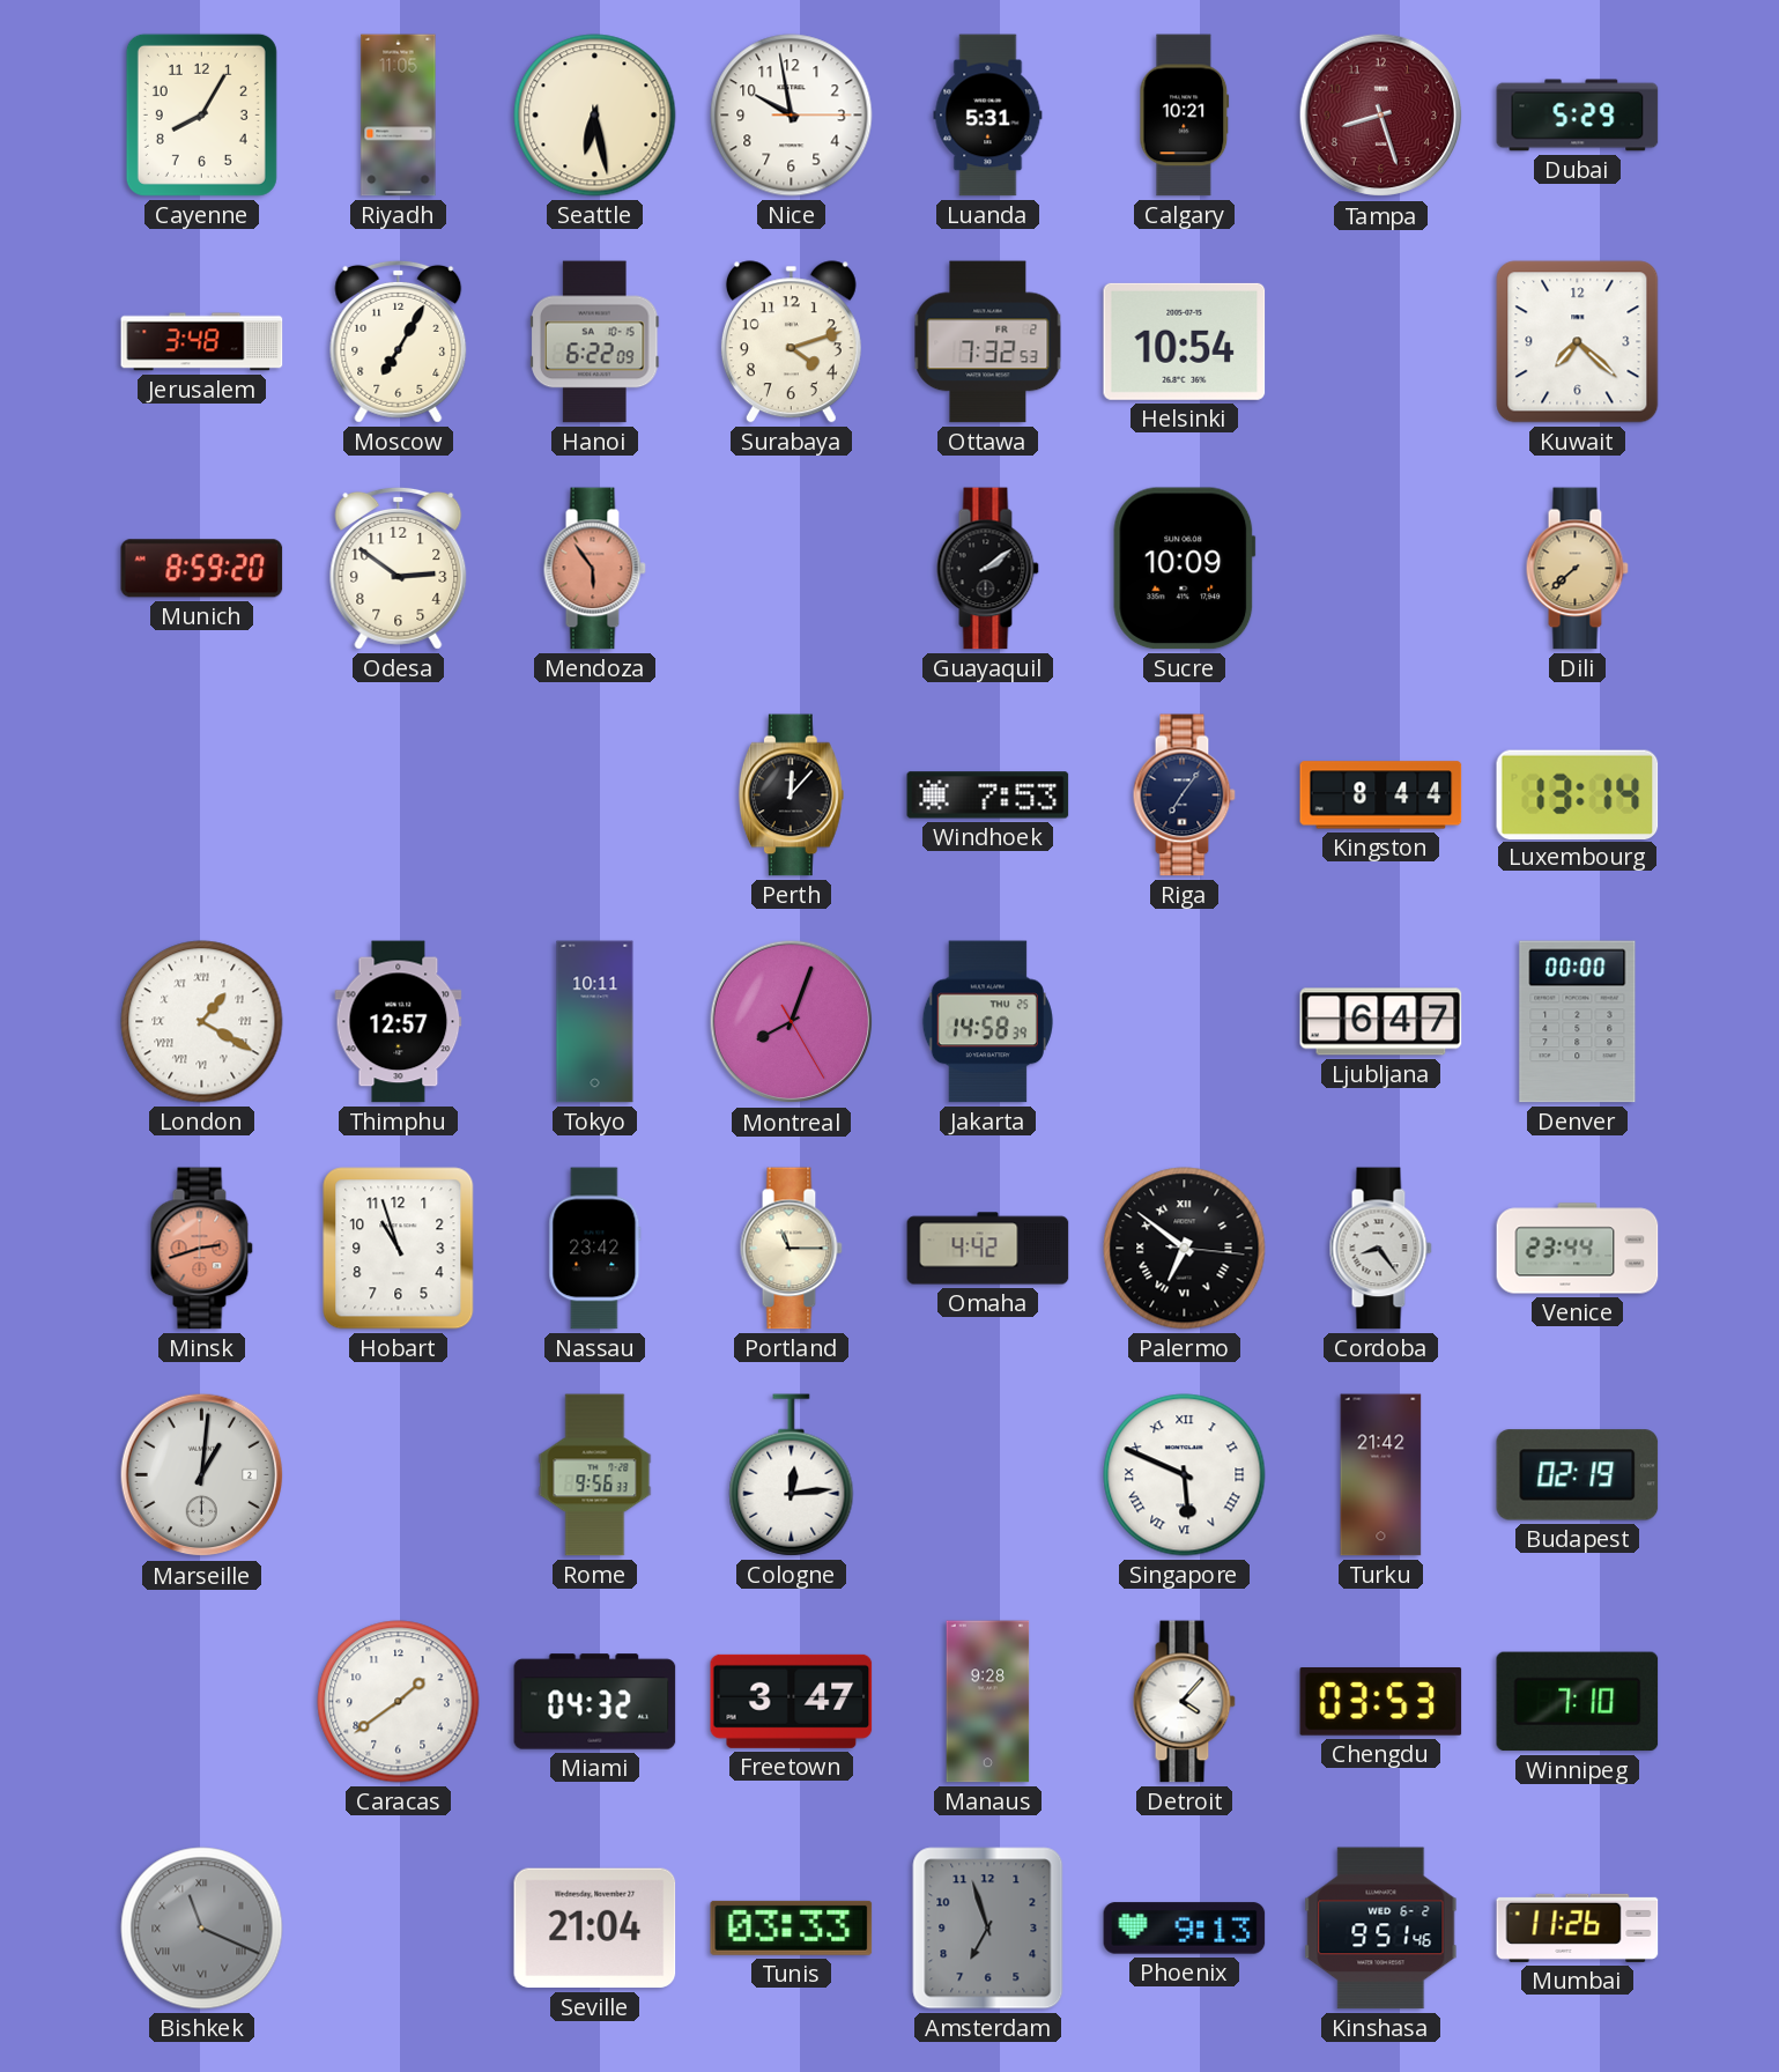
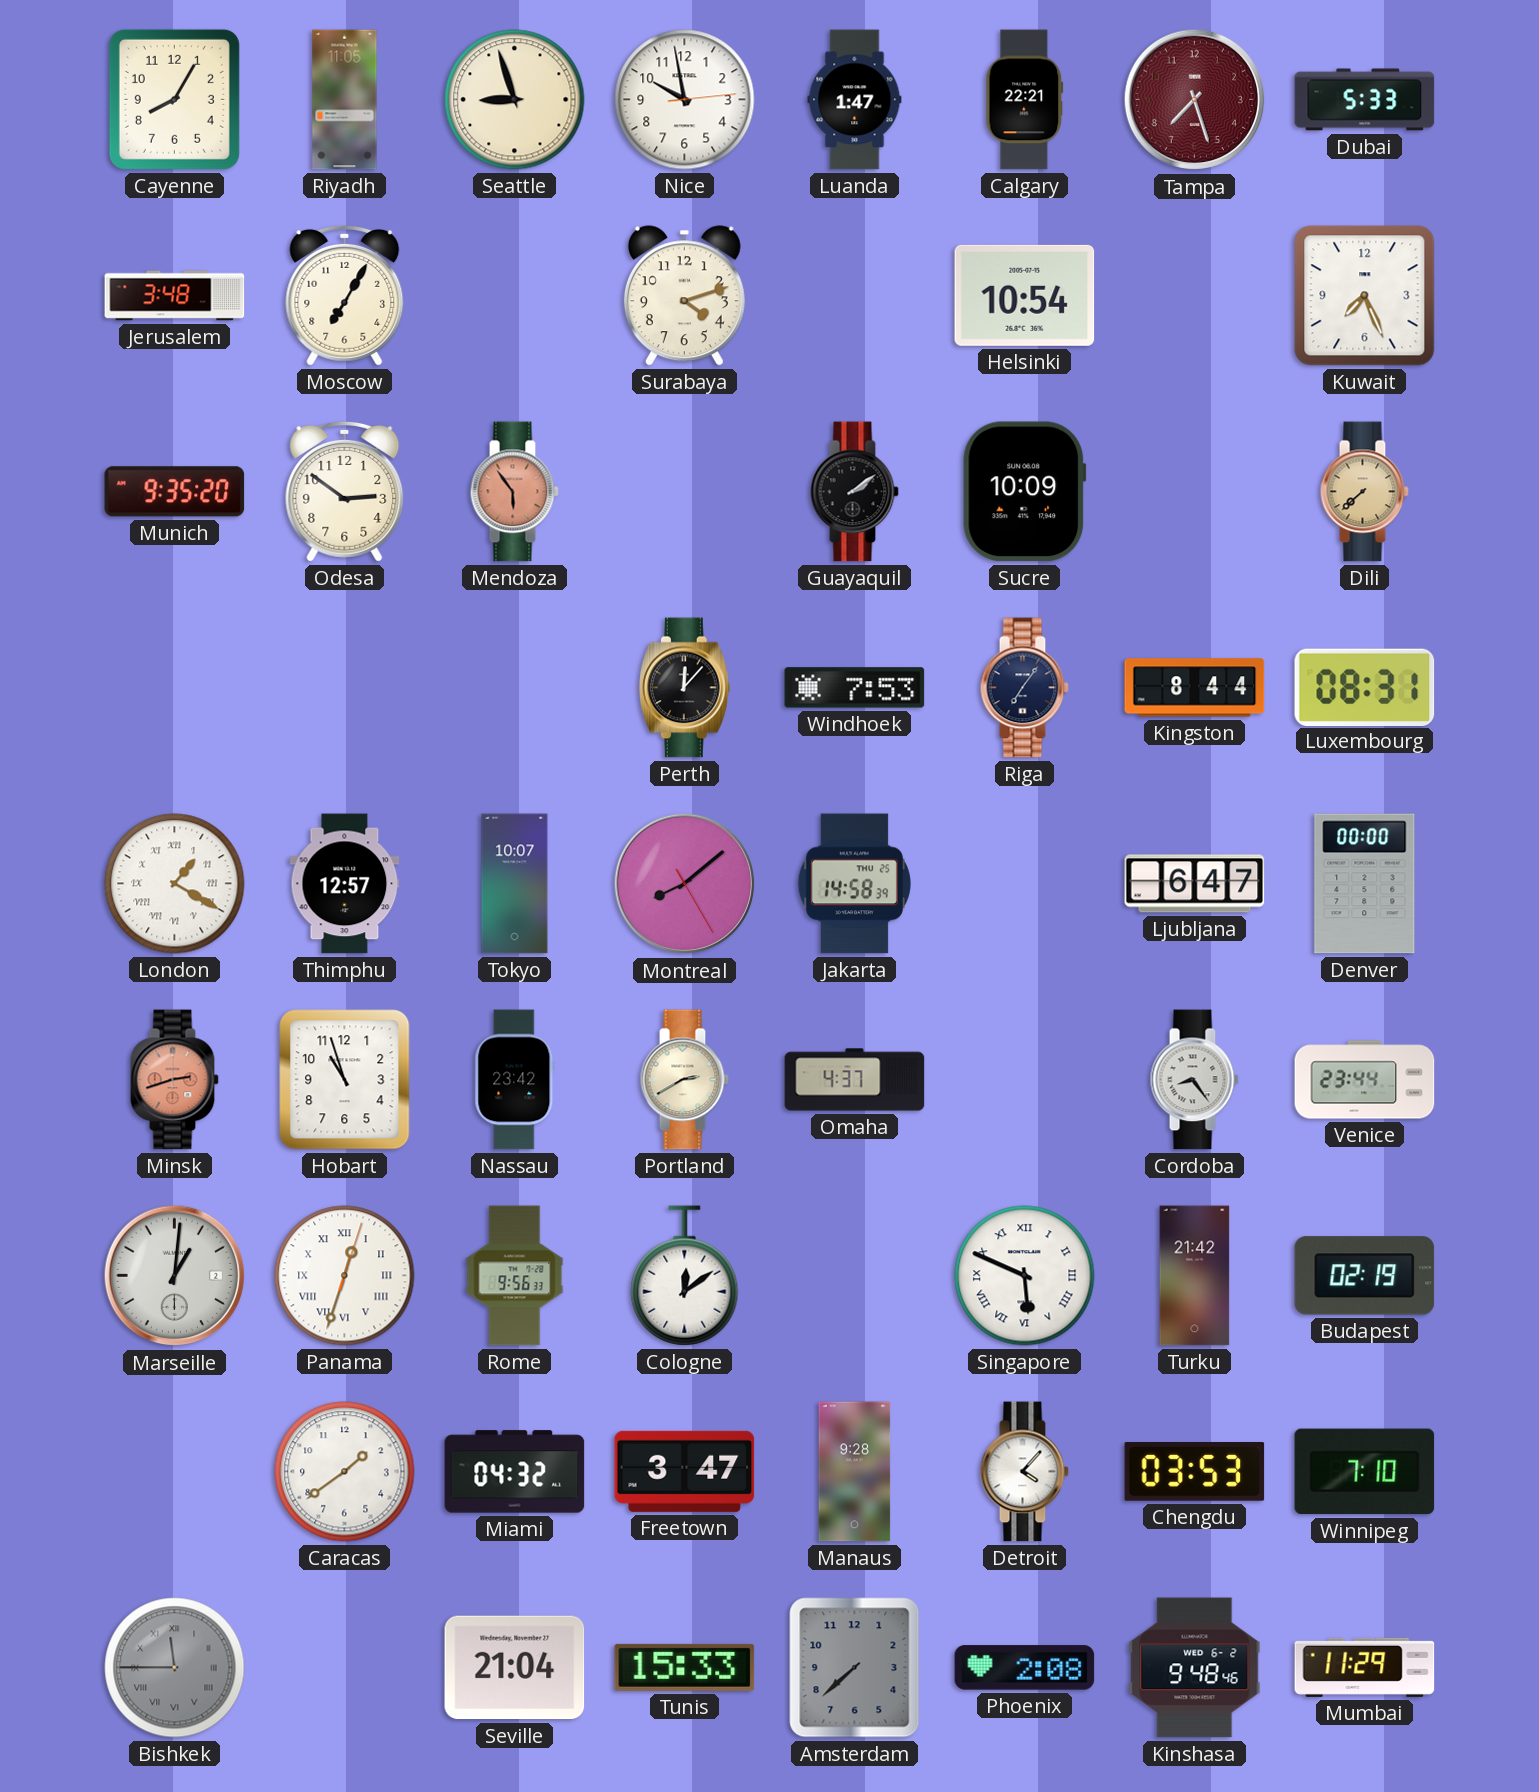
Seattle: 6:28 -> 8:57 (515, 100)
Nice: 9:58:15 -> 9:58:14 (685, 100)
Luanda: 5:31 -> 1:47 (855, 100)
Calgary: 10:21 -> 22:21 (1025, 100)
Tampa: 8:27 -> 7:27 (1195, 100)
Dubai: 5:29 -> 5:33 (1365, 100)
Hanoi: 6:22 -> none (595, 342)
Ottawa: 7:32 -> none (988, 342)
Kuwait: 7:22 -> 7:26 (1365, 296)
Munich: 8:59 -> 9:35 (175, 492)
Luxembourg: 13:14 -> 08:31 (1365, 687)
Tokyo: 10:11 -> 10:07 (515, 884)
Montreal: 8:03 -> 8:08 (685, 884)
Portland: 11:15 -> 2:40 (684, 1080)
Omaha: 4:42 -> 4:37 (855, 1080)
Palermo: 6:51 -> none (1185, 1249)
Panama: none -> 12:33 (345, 1276)
Cologne: 12:14 -> 12:09 (685, 1276)
Bishkek: 11:19 -> 11:45 (175, 1668)
Tunis: 03:33 -> 15:33 (685, 1667)
Amsterdam: 6:57 -> 7:38 (855, 1668)
Phoenix: 9:13 -> 2:08 (1025, 1668)
Kinshasa: 9:51 -> 9:48 (1195, 1668)
Mumbai: 11:26 -> 11:29 (1365, 1667)
